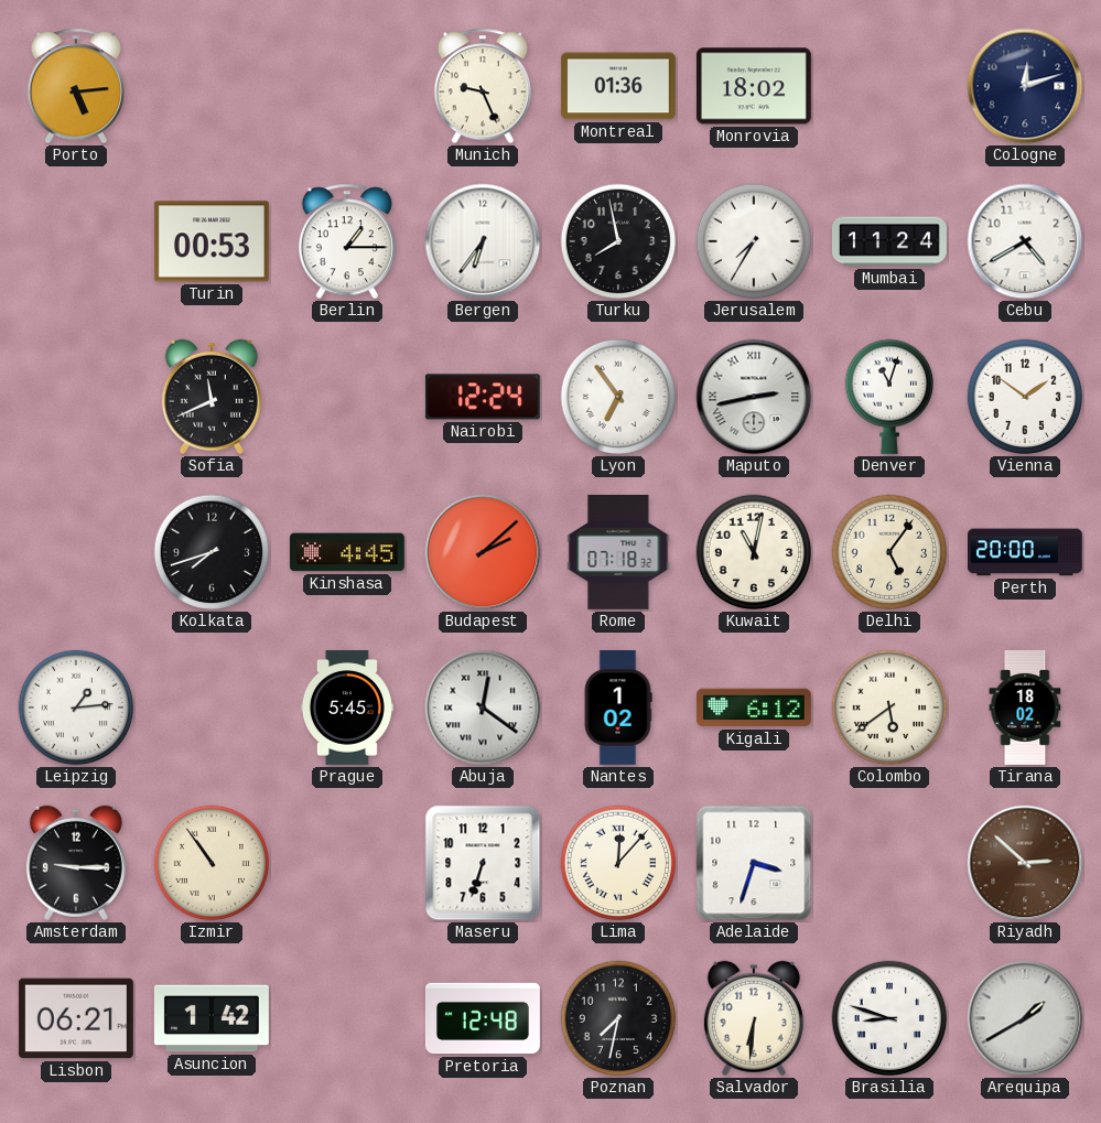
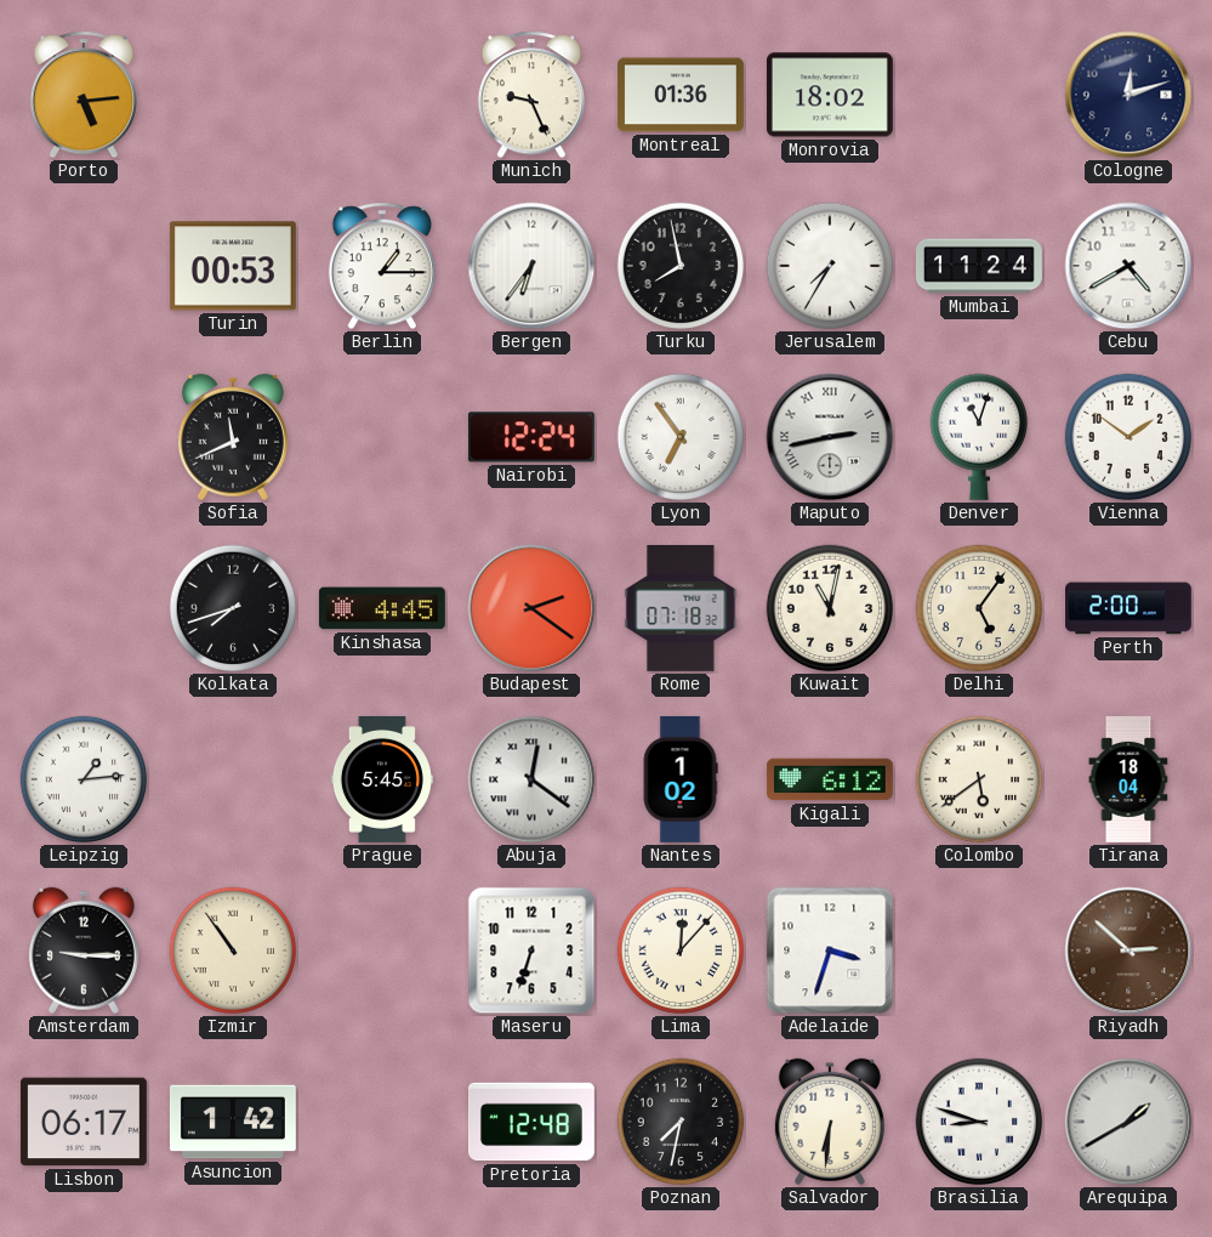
Budapest: 2:08 -> 2:21 (531, 608)
Perth: 20:00 -> 2:00 (1130, 608)
Tirana: 18:02 -> 18:04 (1128, 779)
Lisbon: 06:21 -> 06:17 (84, 1122)
